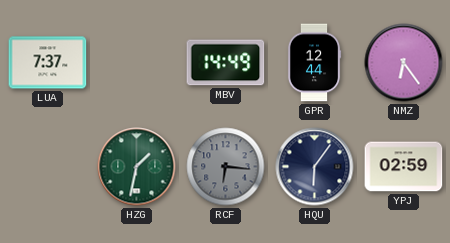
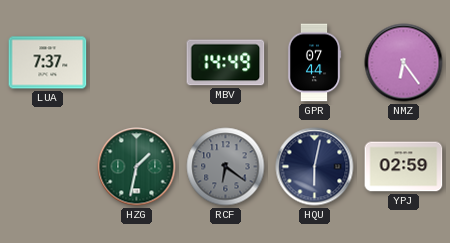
GPR: 12:44 -> 07:44 (314, 63)
RCF: 6:16 -> 6:21 (226, 167)
HQU: 6:06 -> 6:02 (315, 167)
